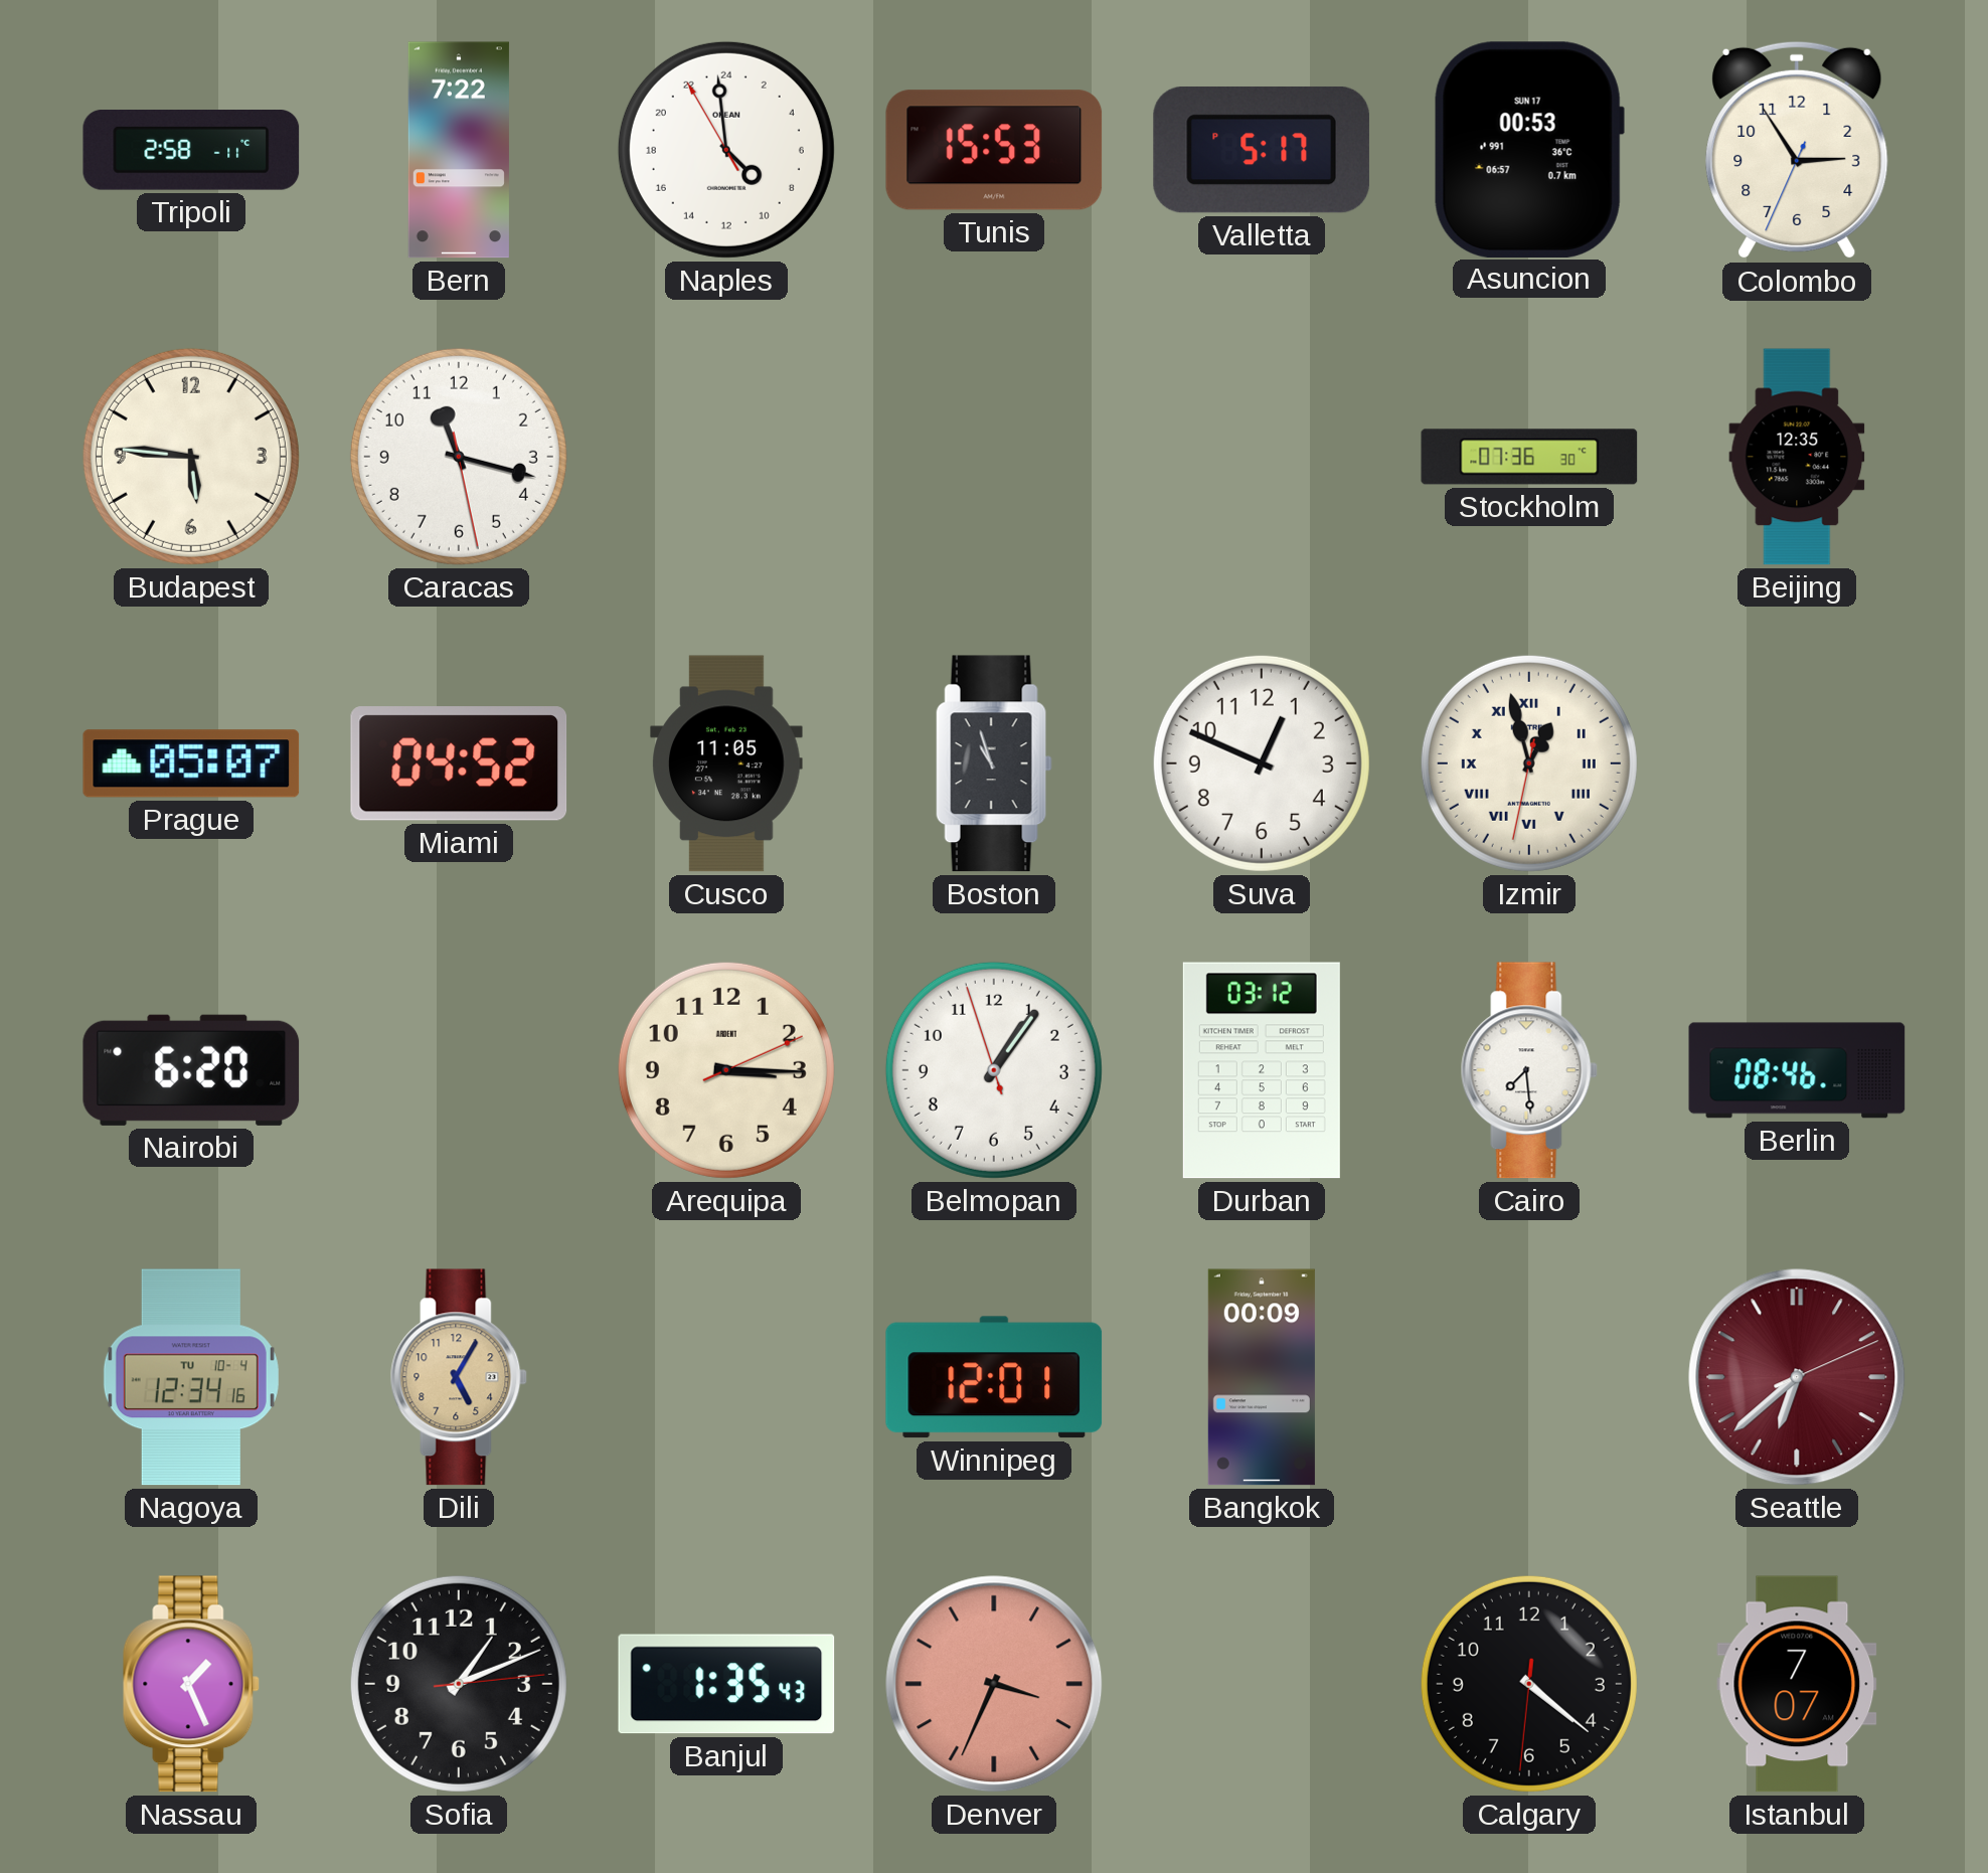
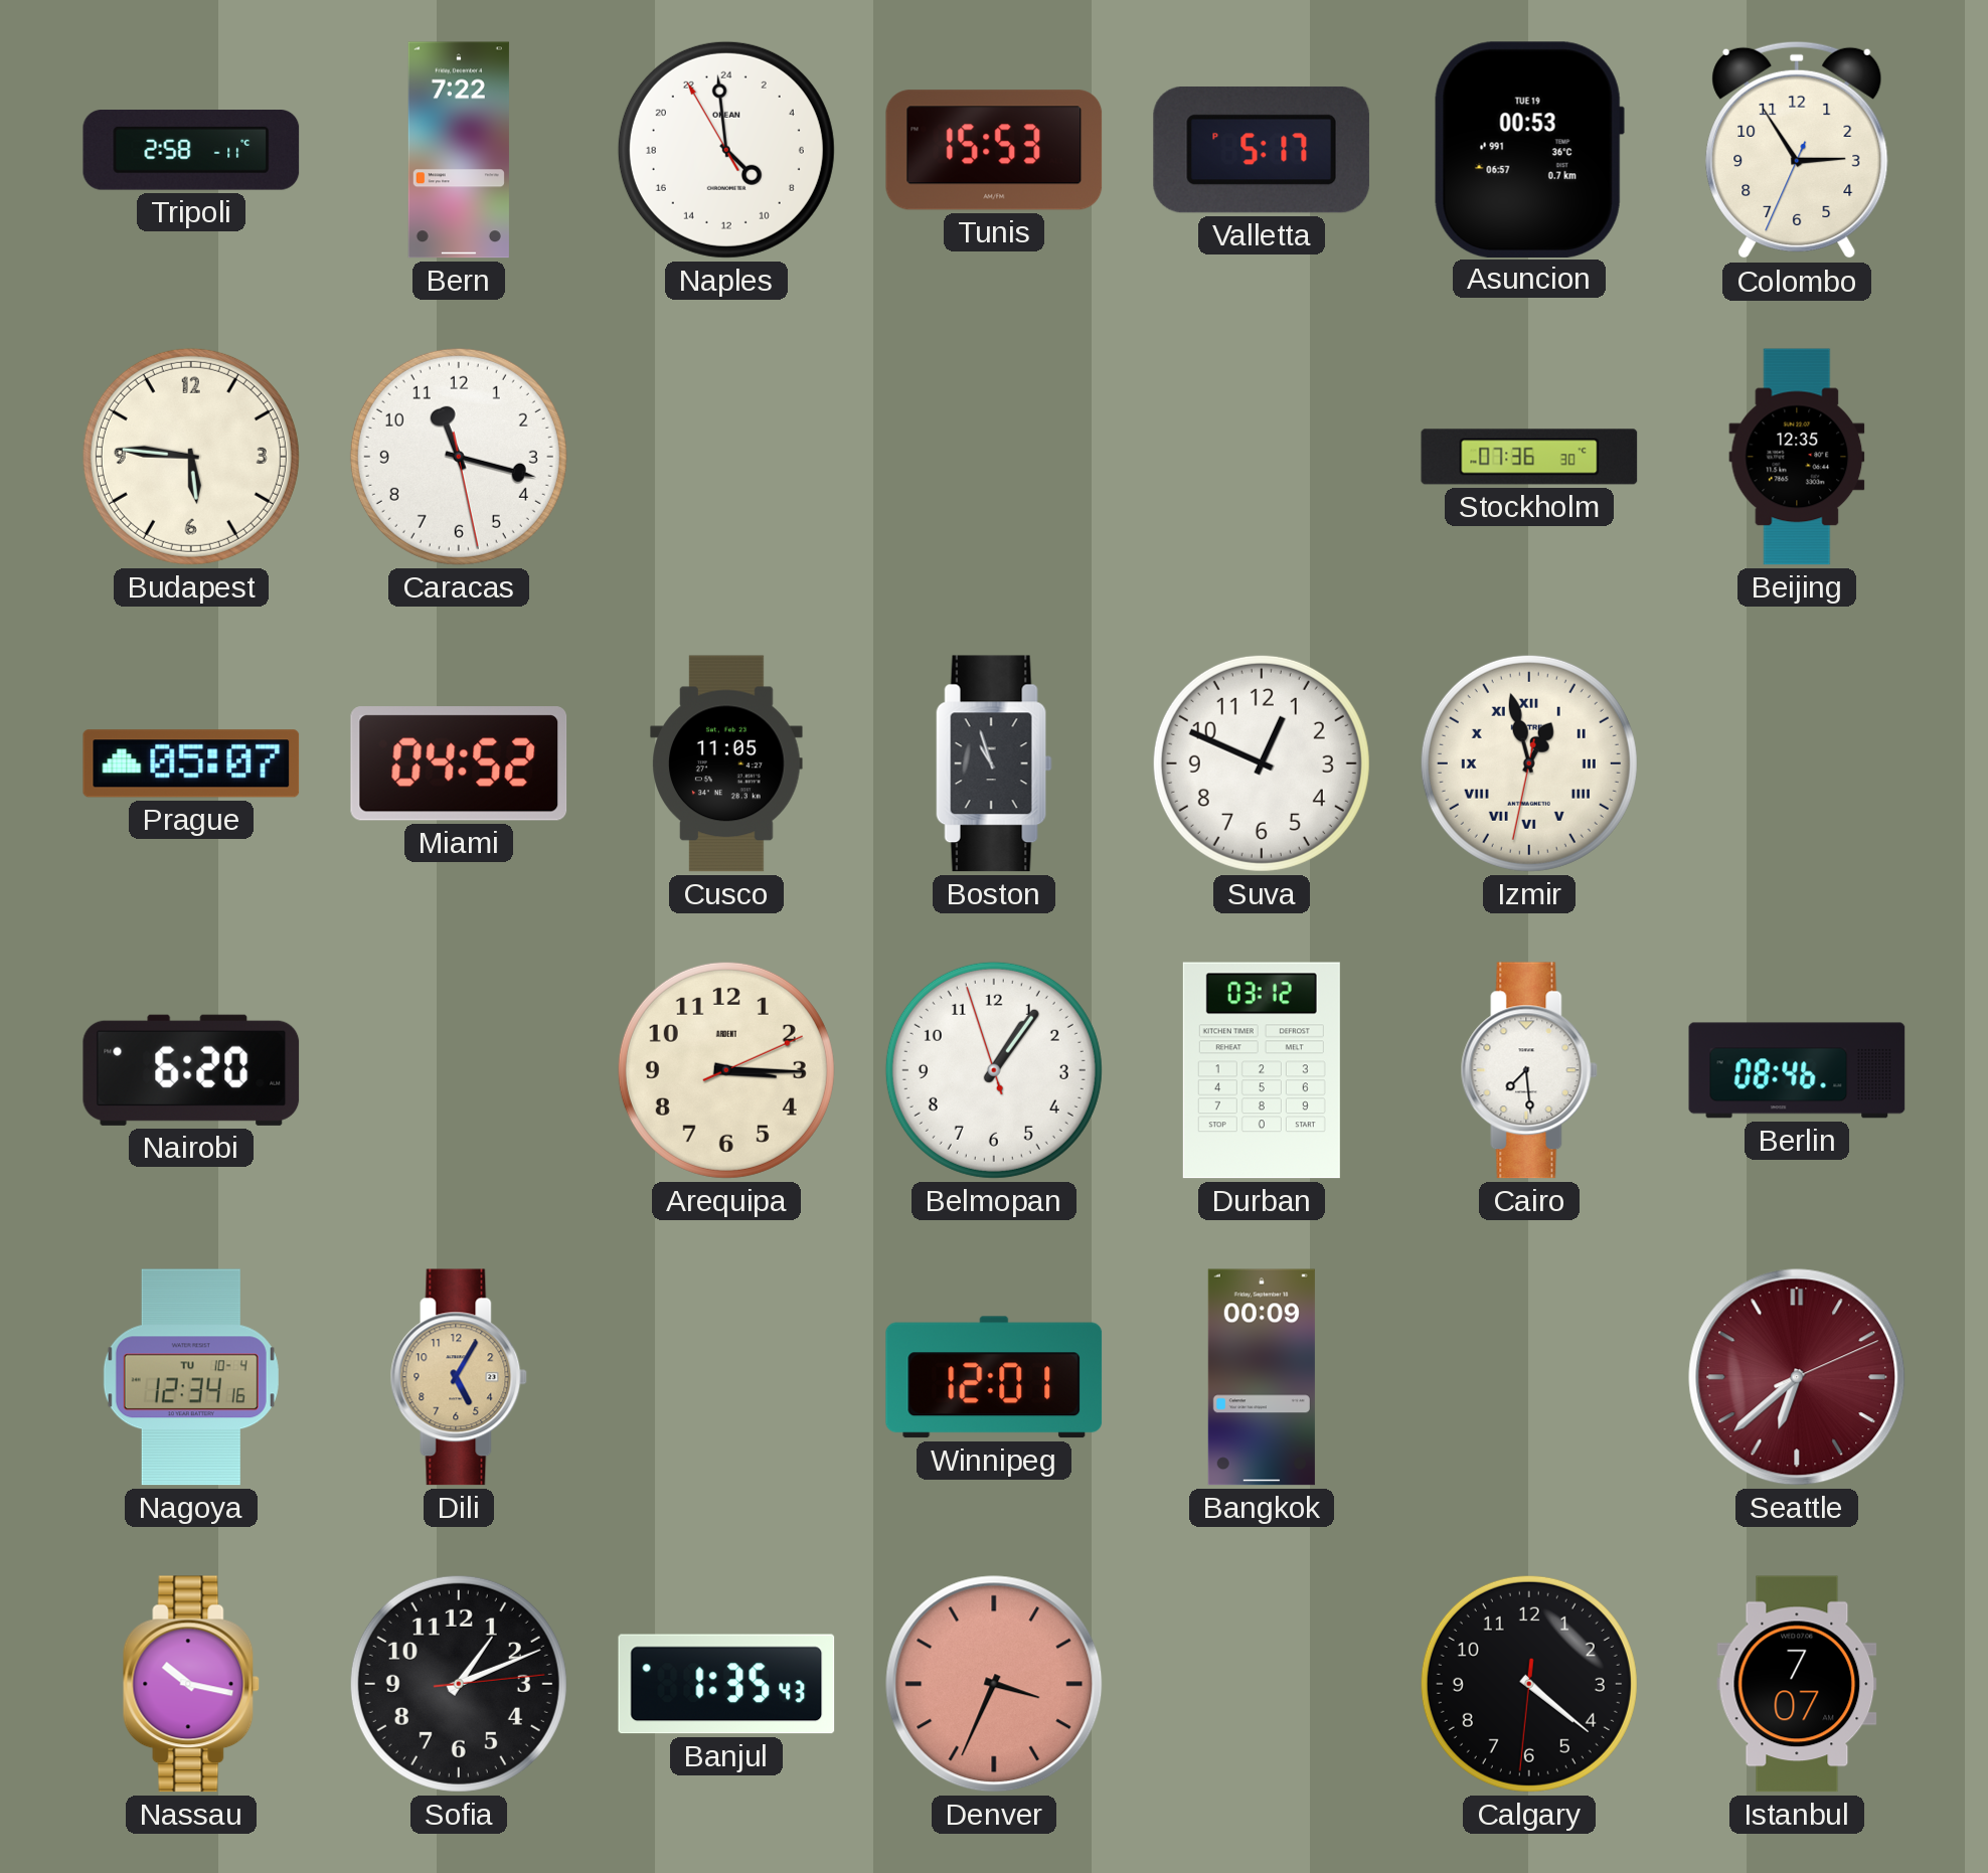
Asuncion date: SUN 17 -> TUE 19 (1529, 149)
Nassau: 1:26 -> 10:17 (191, 1684)
